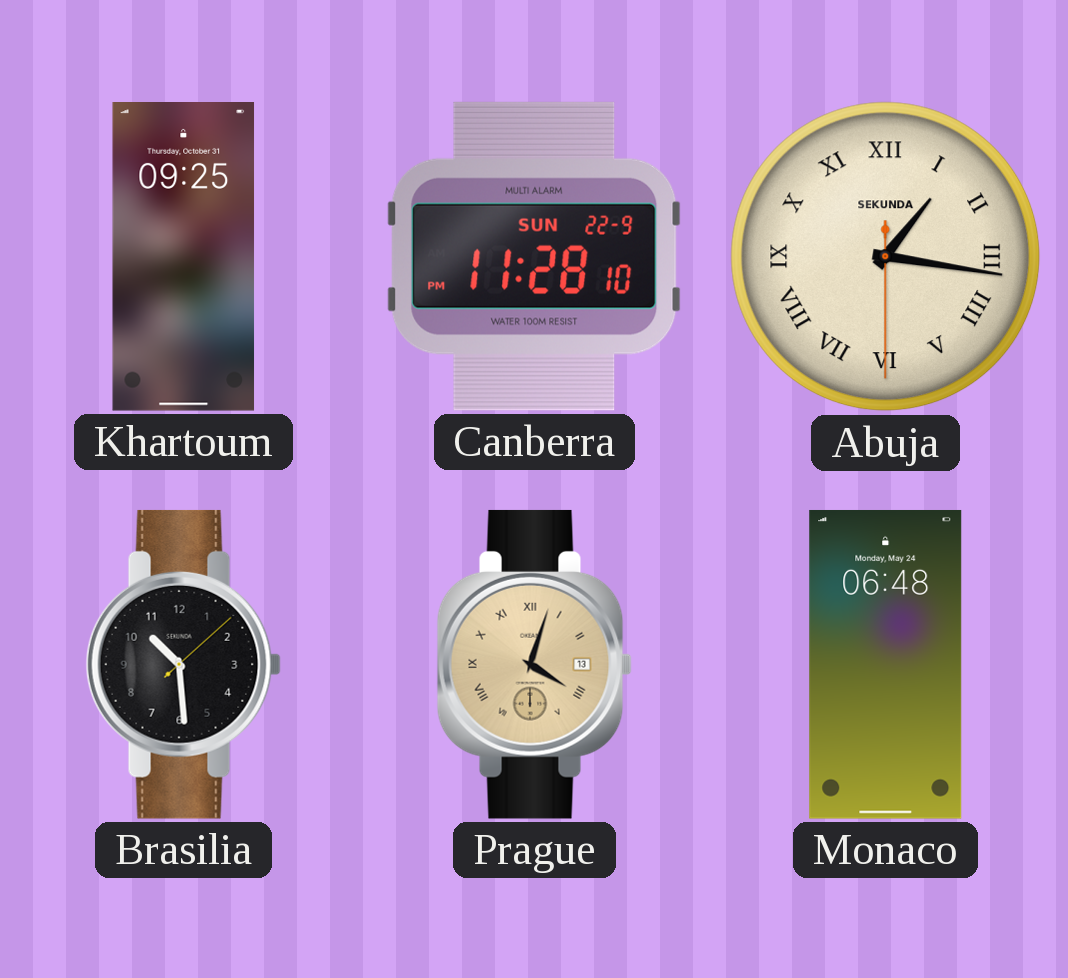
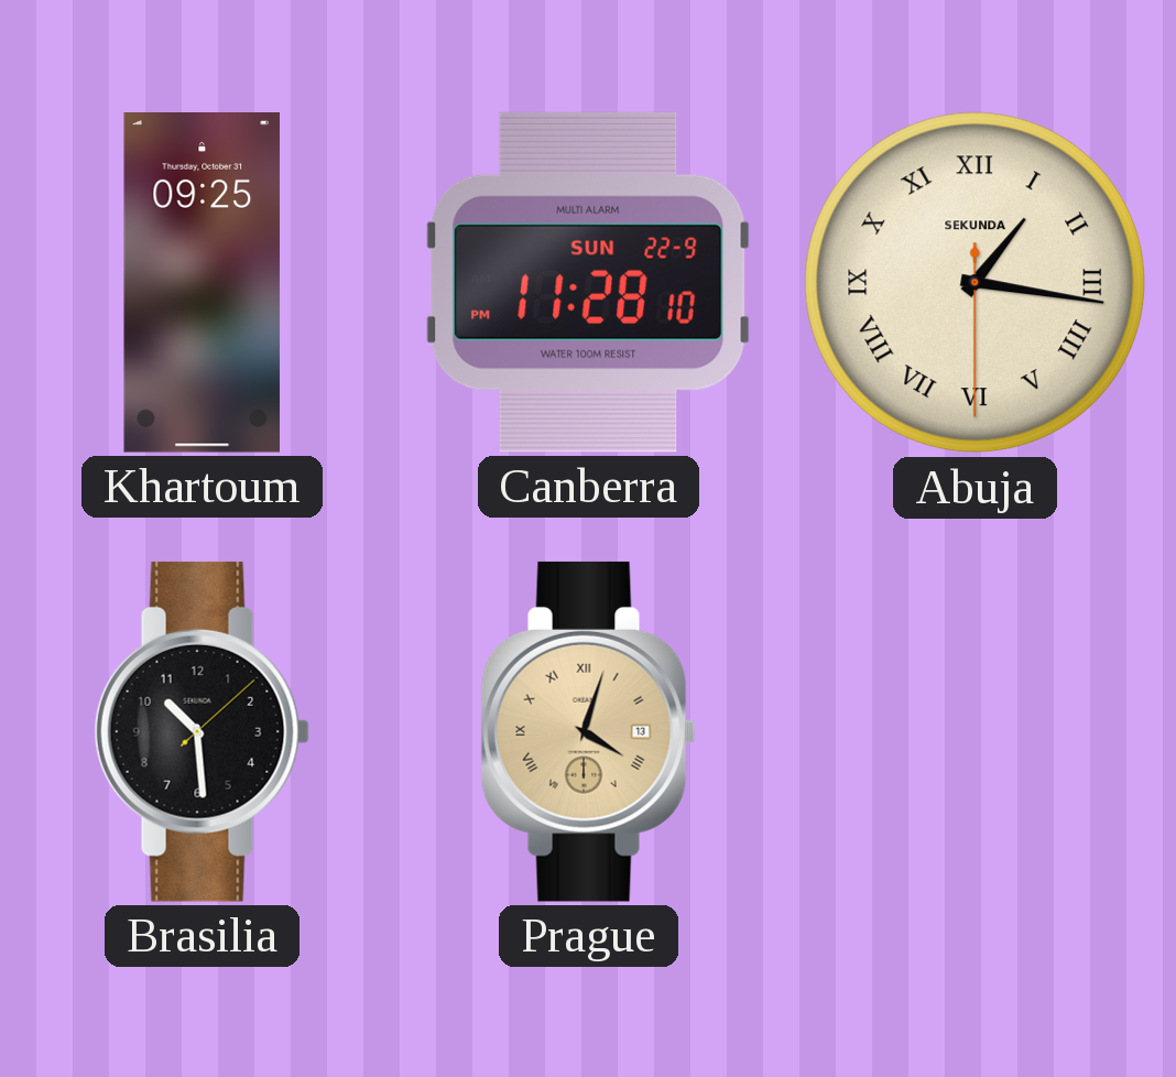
Monaco: 06:48 -> none (886, 664)
